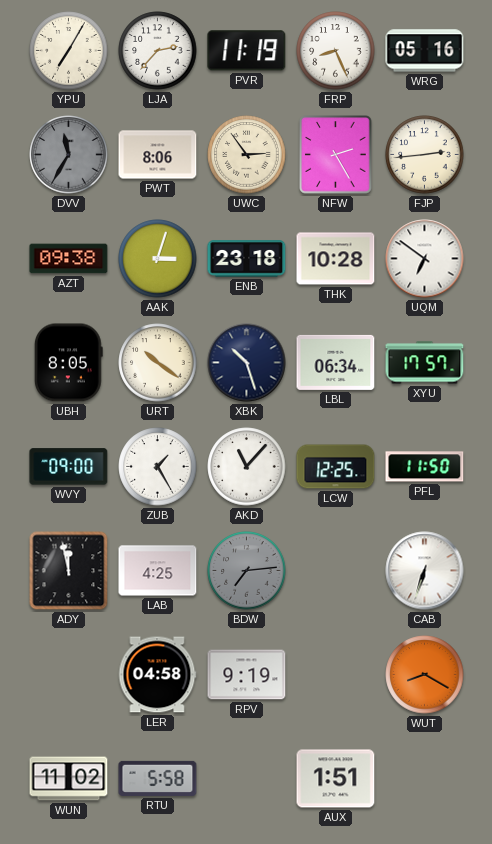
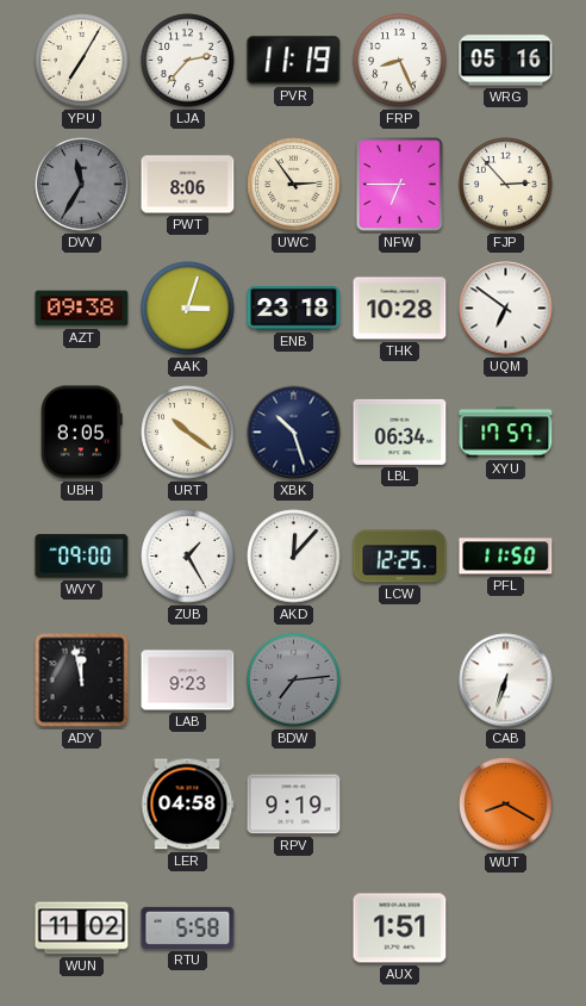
NFW: 2:25 -> 6:45 (400, 185)
FJP: 2:44 -> 2:53 (506, 185)
AKD: 11:07 -> 12:07 (294, 557)
LAB: 4:25 -> 9:23 (188, 681)
